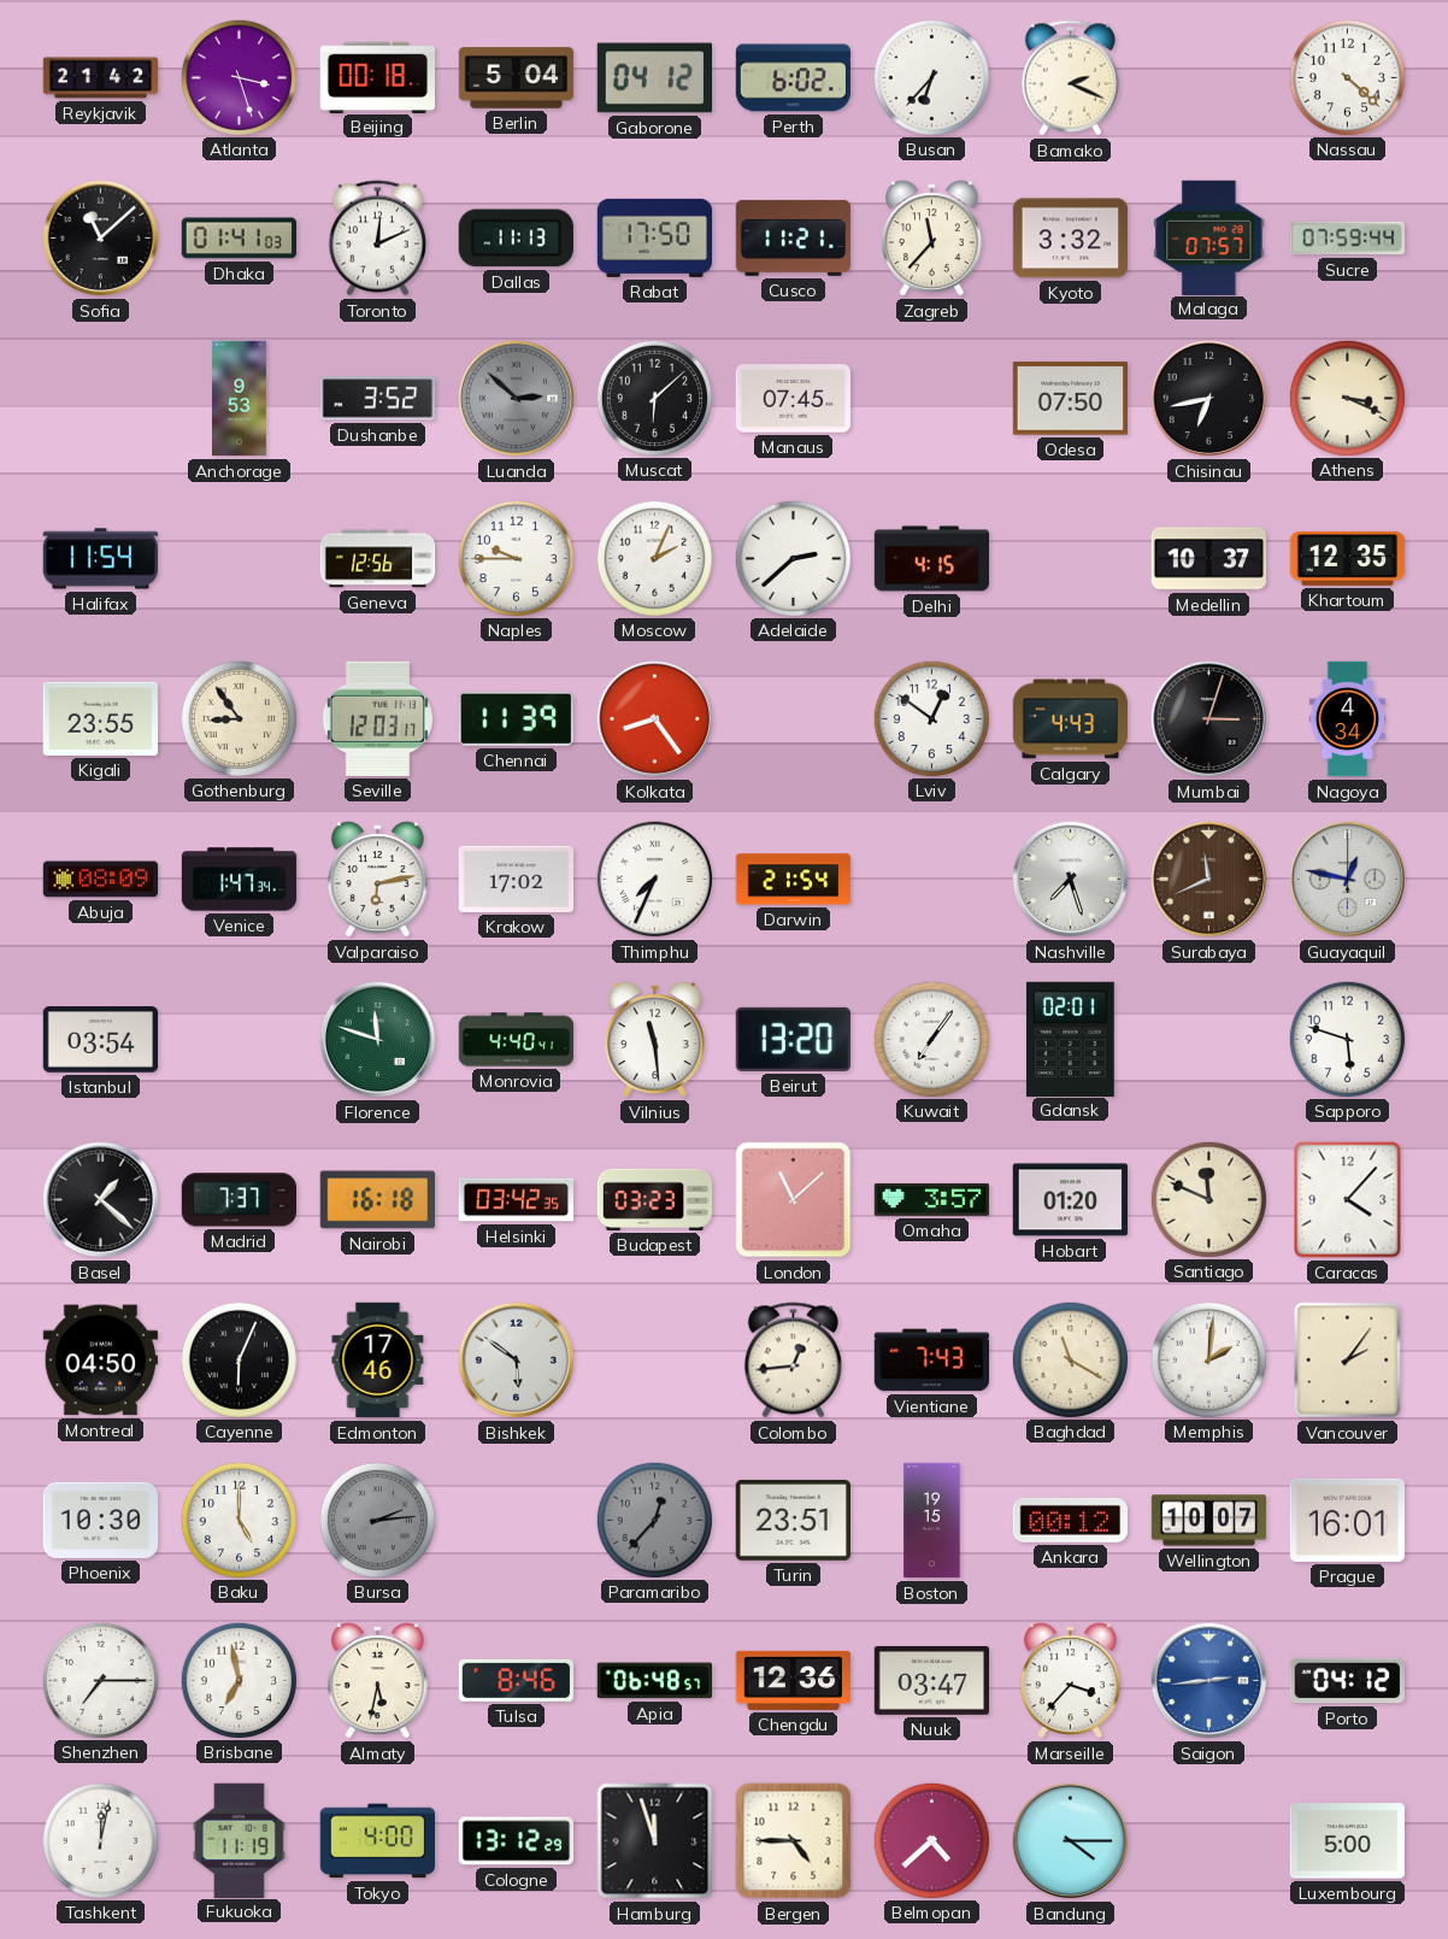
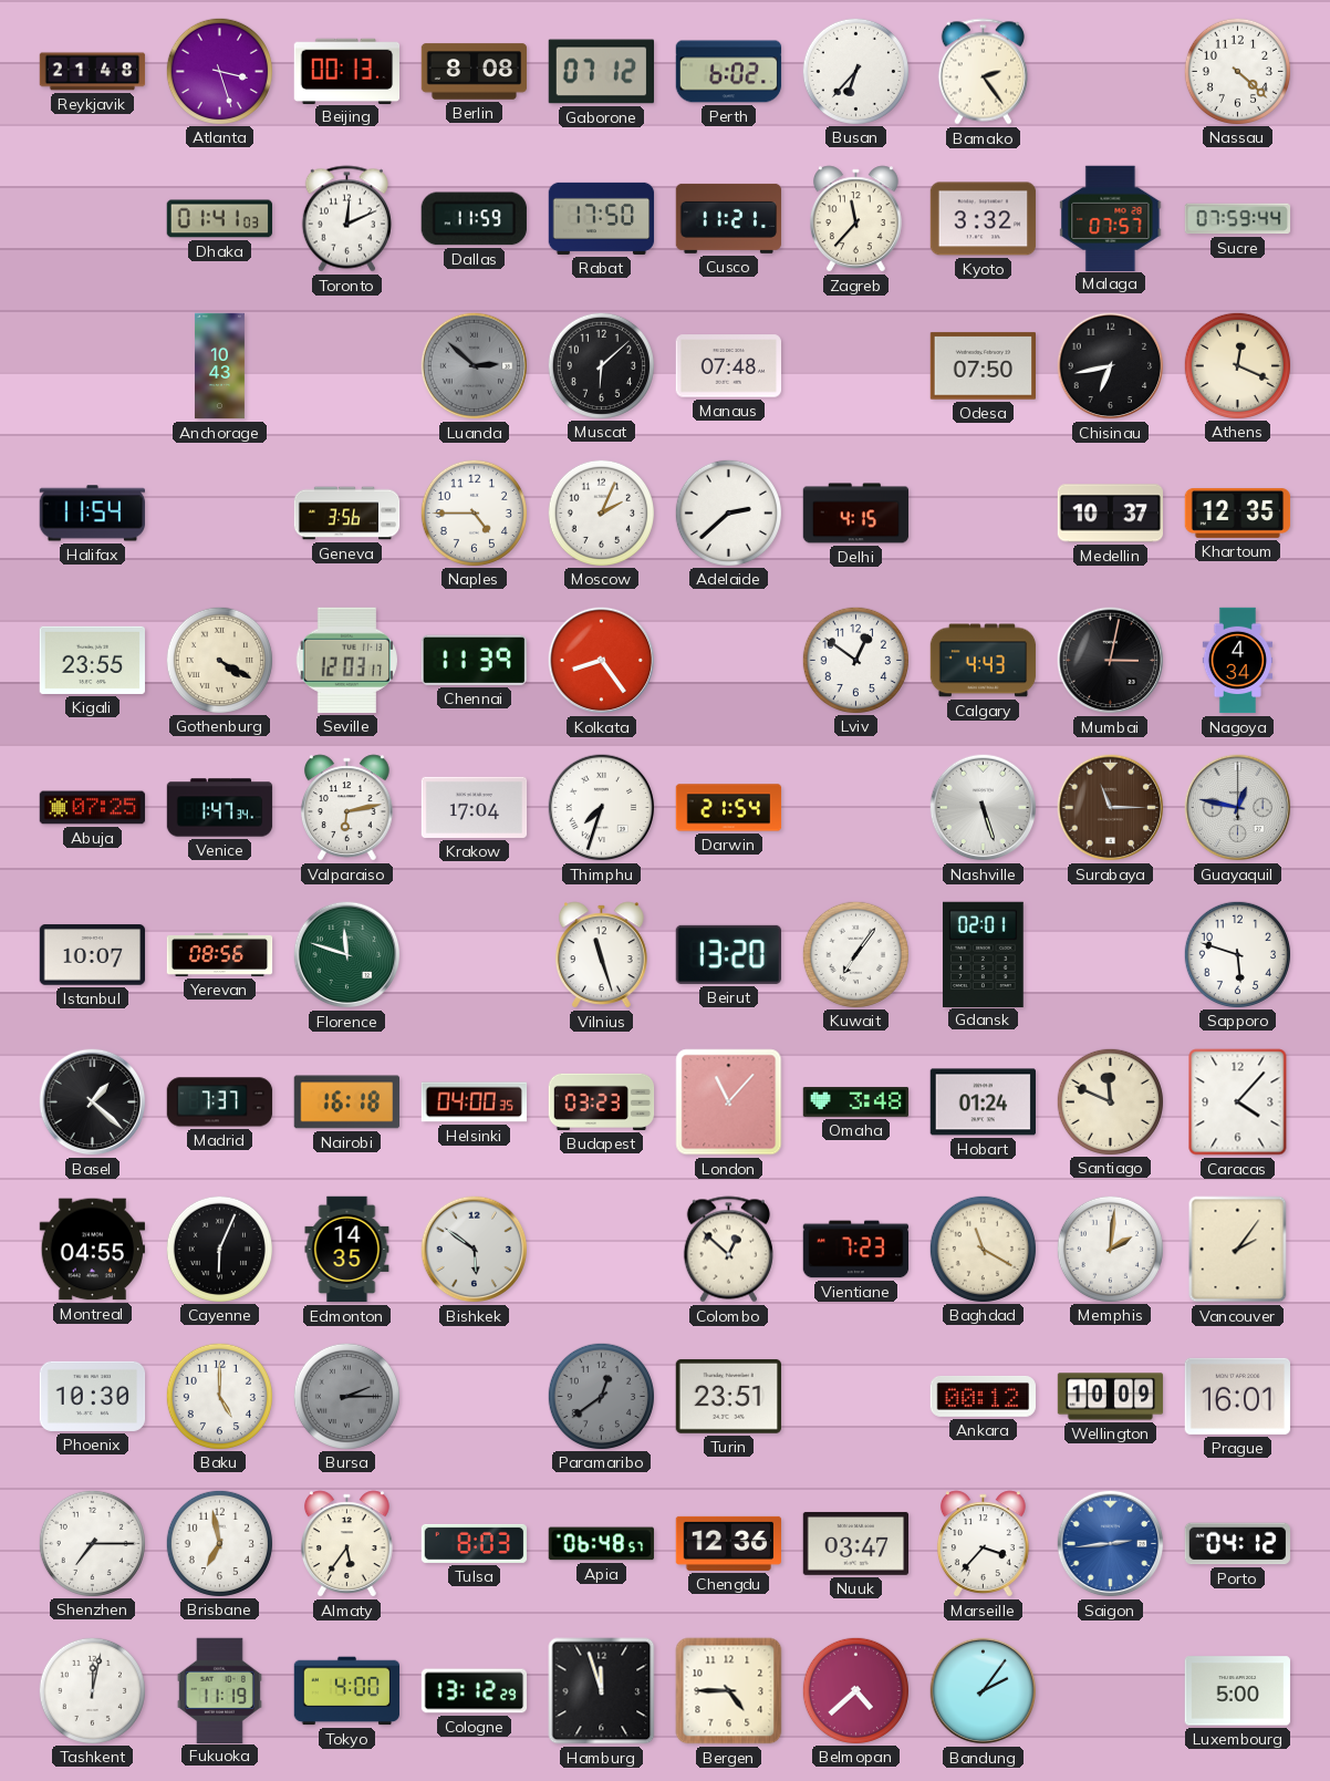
Reykjavik: 21:42 -> 21:48 (93, 72)
Beijing: 00:18 -> 00:13 (346, 71)
Berlin: 5:04 -> 8:08 (475, 72)
Gaborone: 04:12 -> 07:12 (601, 72)
Bamako: 2:19 -> 2:24 (983, 72)
Sofia: 11:08 -> none (101, 239)
Dallas: 11:13 -> 11:59 (474, 219)
Anchorage: 9:53 -> 10:43 (219, 366)
Dushanbe: 3:52 -> none (378, 399)
Manaus: 07:45 -> 07:48 (728, 366)
Athens: 3:19 -> 12:19 (1237, 365)
Geneva: 12:56 -> 3:56 (347, 514)
Naples: 9:45 -> 4:45 (474, 512)
Gothenburg: 8:54 -> 4:20 (219, 660)
Mumbai: 3:03 -> 3:02 (1111, 661)
Abuja: 08:09 -> 07:25 (93, 808)
Krakow: 17:02 -> 17:04 (475, 807)
Thimphu: 7:34 -> 7:33 (602, 808)
Nashville: 7:27 -> 5:27 (984, 808)
Surabaya: 11:41 -> 11:15 (1111, 808)
Istanbul: 03:54 -> 10:07 (93, 955)
Yerevan: none -> 08:56 (220, 954)
Monrovia: 4:40 -> none (517, 1040)
Vilnius: 11:29 -> 11:27 (601, 955)
Helsinki: 03:42 -> 04:00 (475, 1102)
London: 11:08 -> 11:07 (729, 1102)
Omaha: 3:57 -> 3:48 (856, 1101)
Hobart: 01:20 -> 01:24 (983, 1102)
Montreal: 04:50 -> 04:55 (92, 1250)
Edmonton: 17:46 -> 14:35 (347, 1250)
Colombo: 12:44 -> 12:52 (728, 1250)
Vientiane: 7:43 -> 7:23 (856, 1250)
Bursa: 2:14 -> 2:15 (346, 1396)
Paramaribo: 12:37 -> 12:39 (601, 1396)
Boston: 19:15 -> none (932, 1521)
Wellington: 10:07 -> 10:09 (1111, 1397)
Almaty: 5:32 -> 5:36 (346, 1544)
Tulsa: 8:46 -> 8:03 (475, 1543)
Bandung: 4:15 -> 2:06 (984, 1691)
